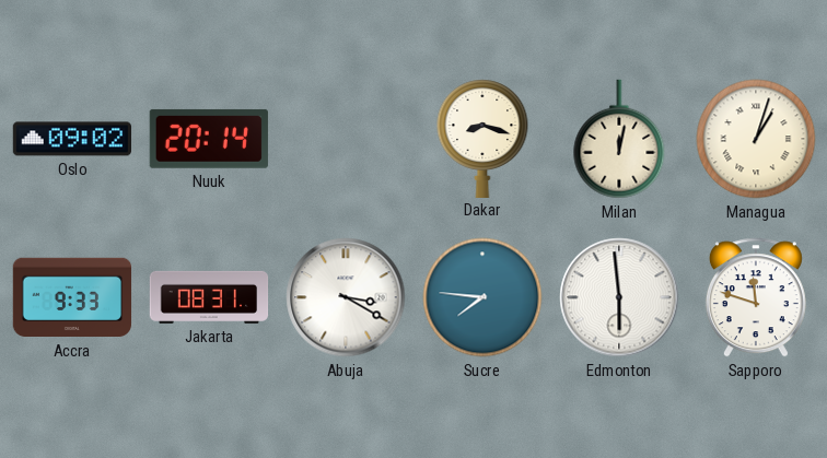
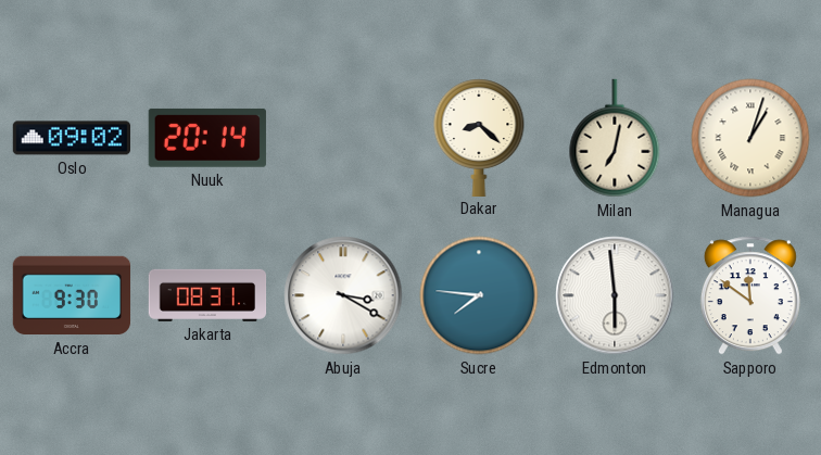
Dakar: 8:18 -> 8:22 (479, 137)
Milan: 12:02 -> 7:02 (615, 138)
Accra: 9:33 -> 9:30 (72, 295)
Sapporo: 11:48 -> 11:51 (750, 295)
